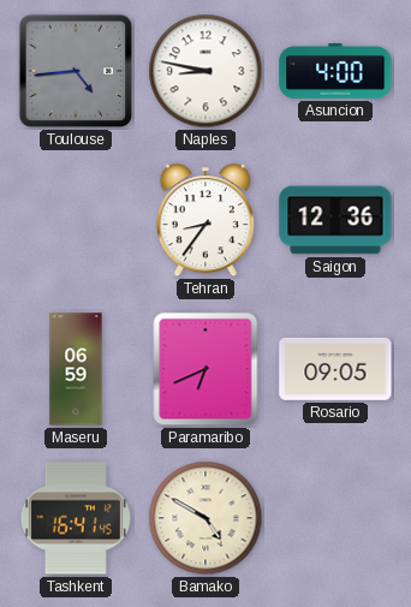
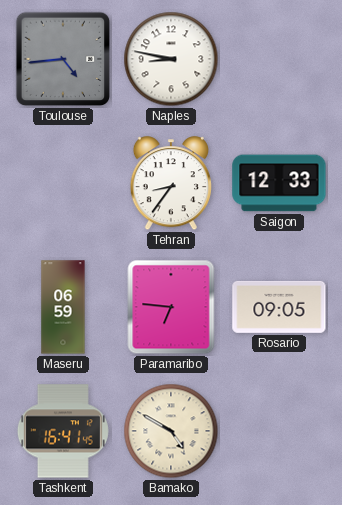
Asuncion: 4:00 -> none (335, 71)
Saigon: 12:36 -> 12:33 (279, 183)
Paramaribo: 6:41 -> 6:46 (171, 307)
